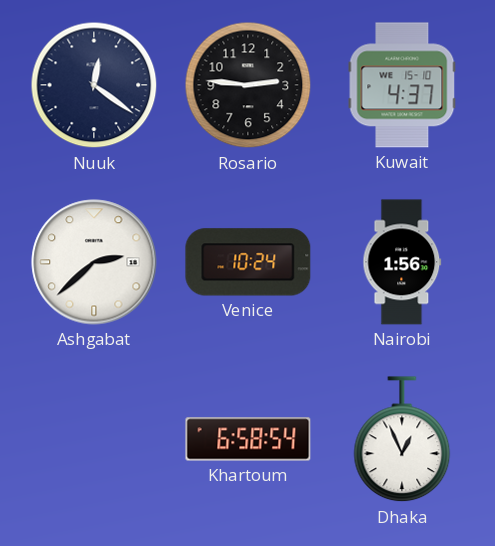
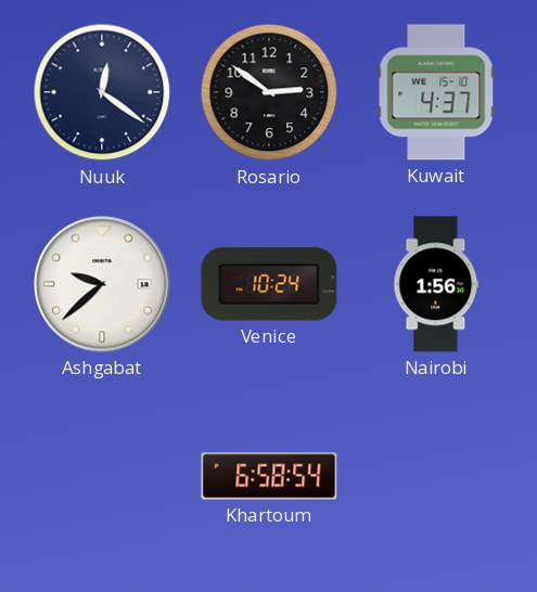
Rosario: 2:46 -> 2:51 (269, 92)
Ashgabat: 2:38 -> 9:38 (102, 284)
Dhaka: 12:56 -> none (402, 440)
